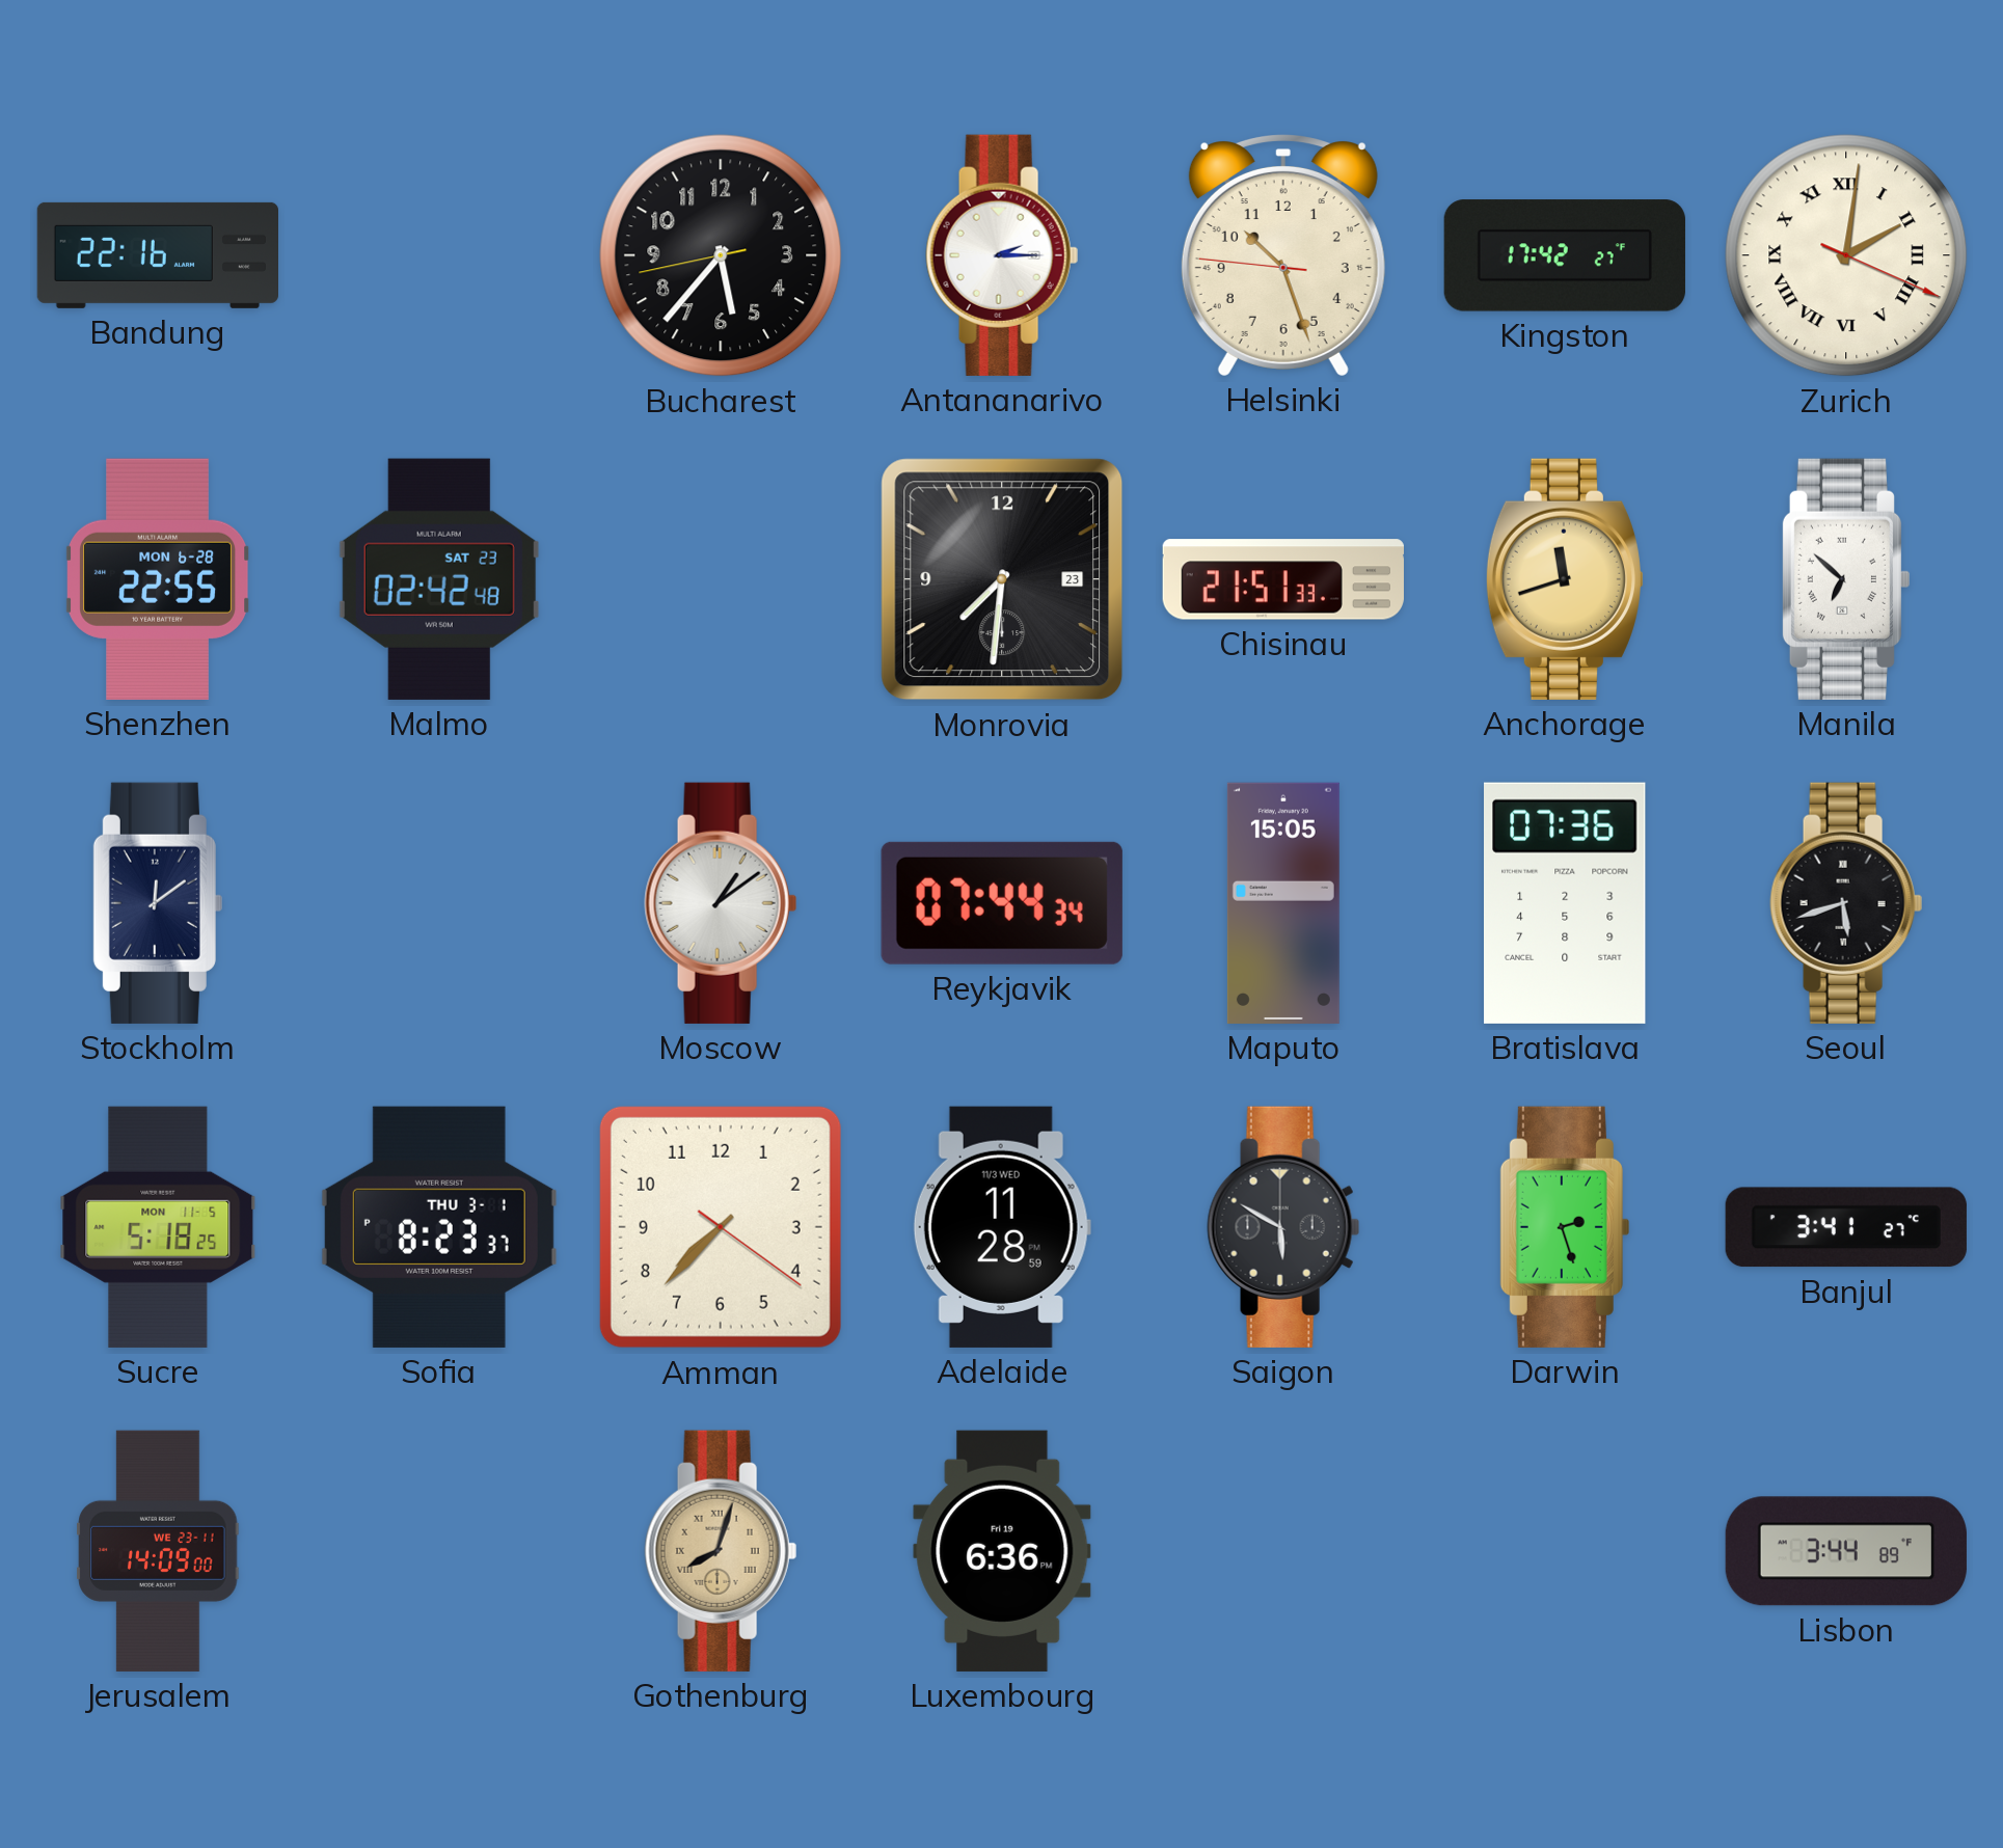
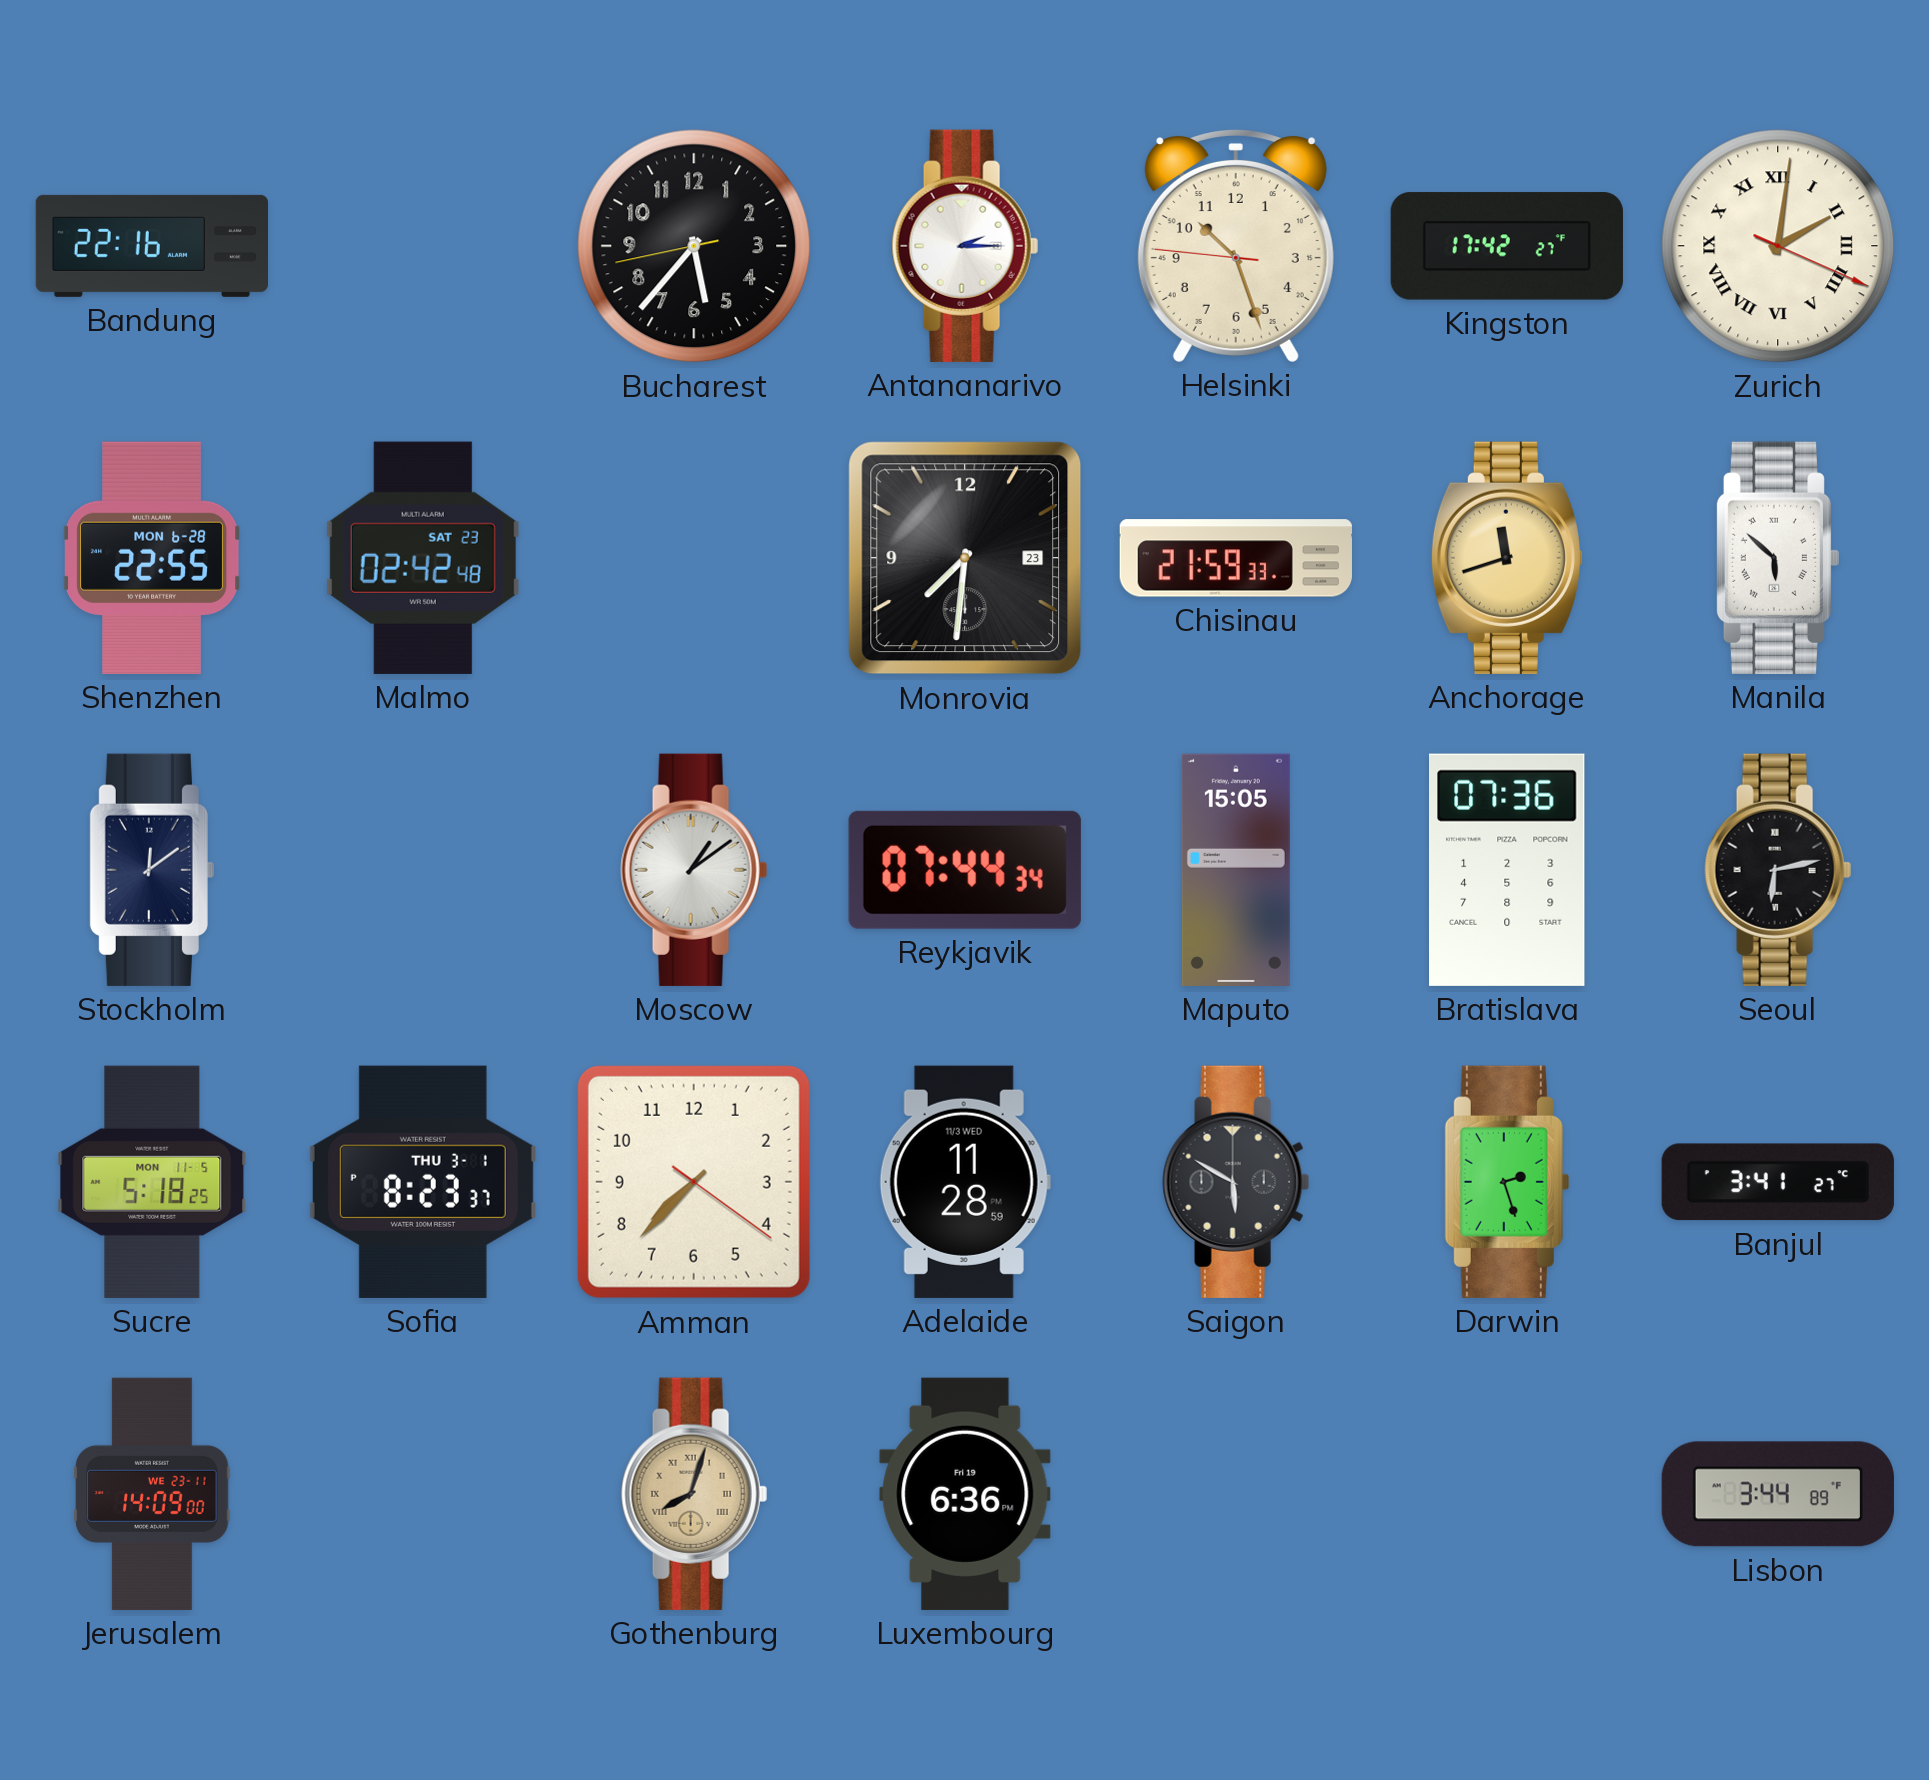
Chisinau: 21:51 -> 21:59 (1236, 558)
Manila: 6:52 -> 5:52 (1777, 558)
Seoul: 5:42 -> 6:13 (1778, 870)
